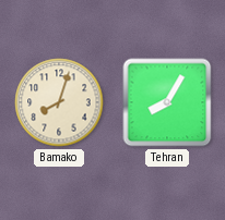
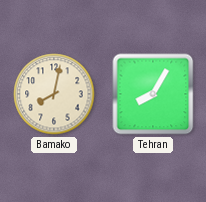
Bamako: 8:03 -> 8:02 (54, 94)
